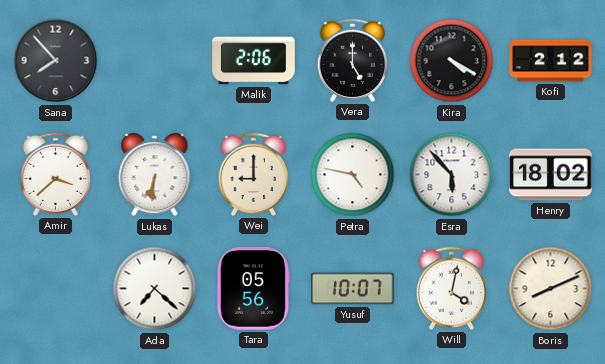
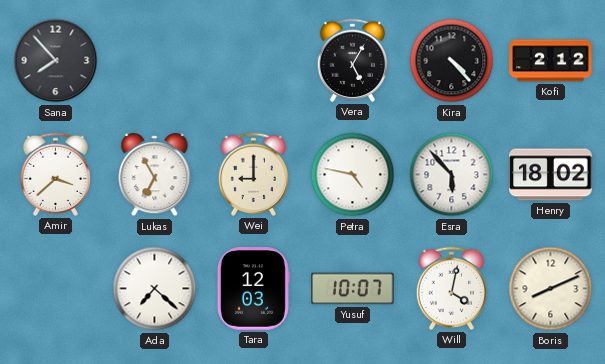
Malik: 2:06 -> none (254, 61)
Vera: 5:00 -> 5:05 (352, 60)
Kira: 4:20 -> 4:23 (452, 61)
Lukas: 6:31 -> 6:55 (155, 175)
Tara: 05:56 -> 12:03 (253, 289)
